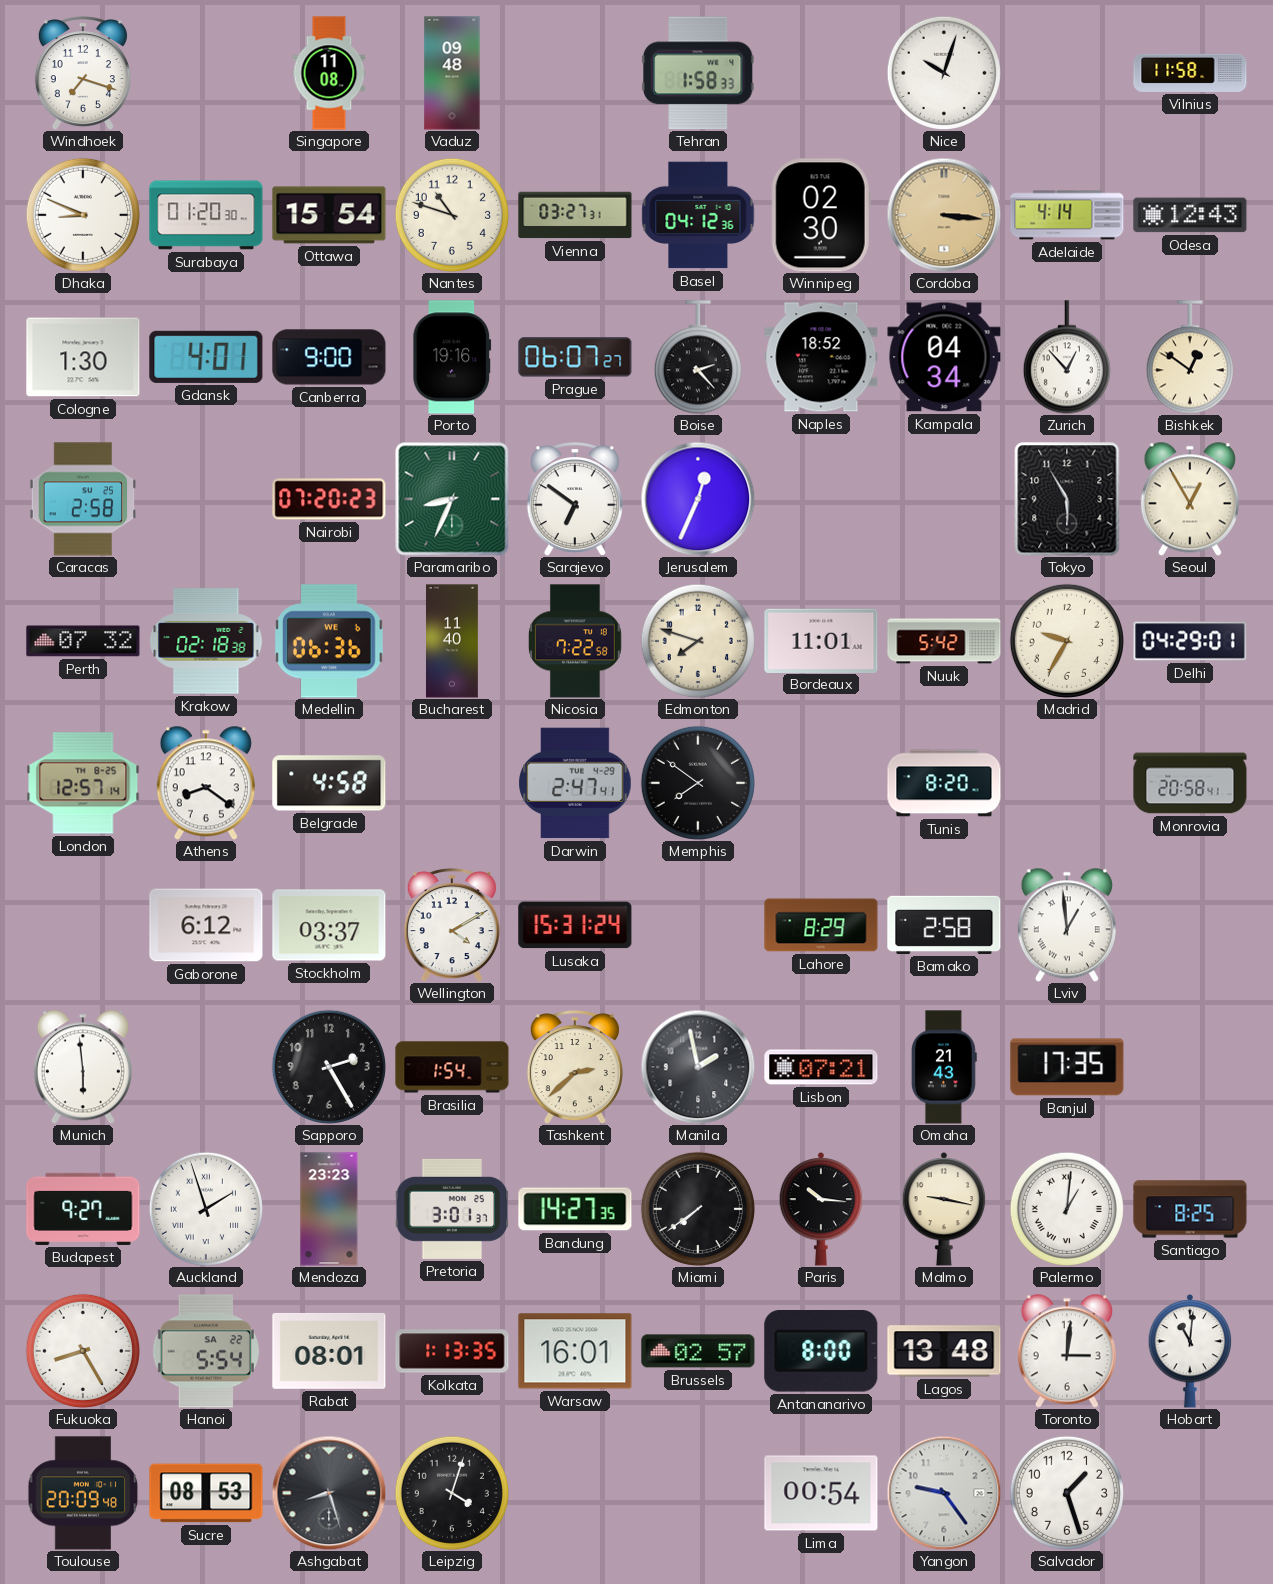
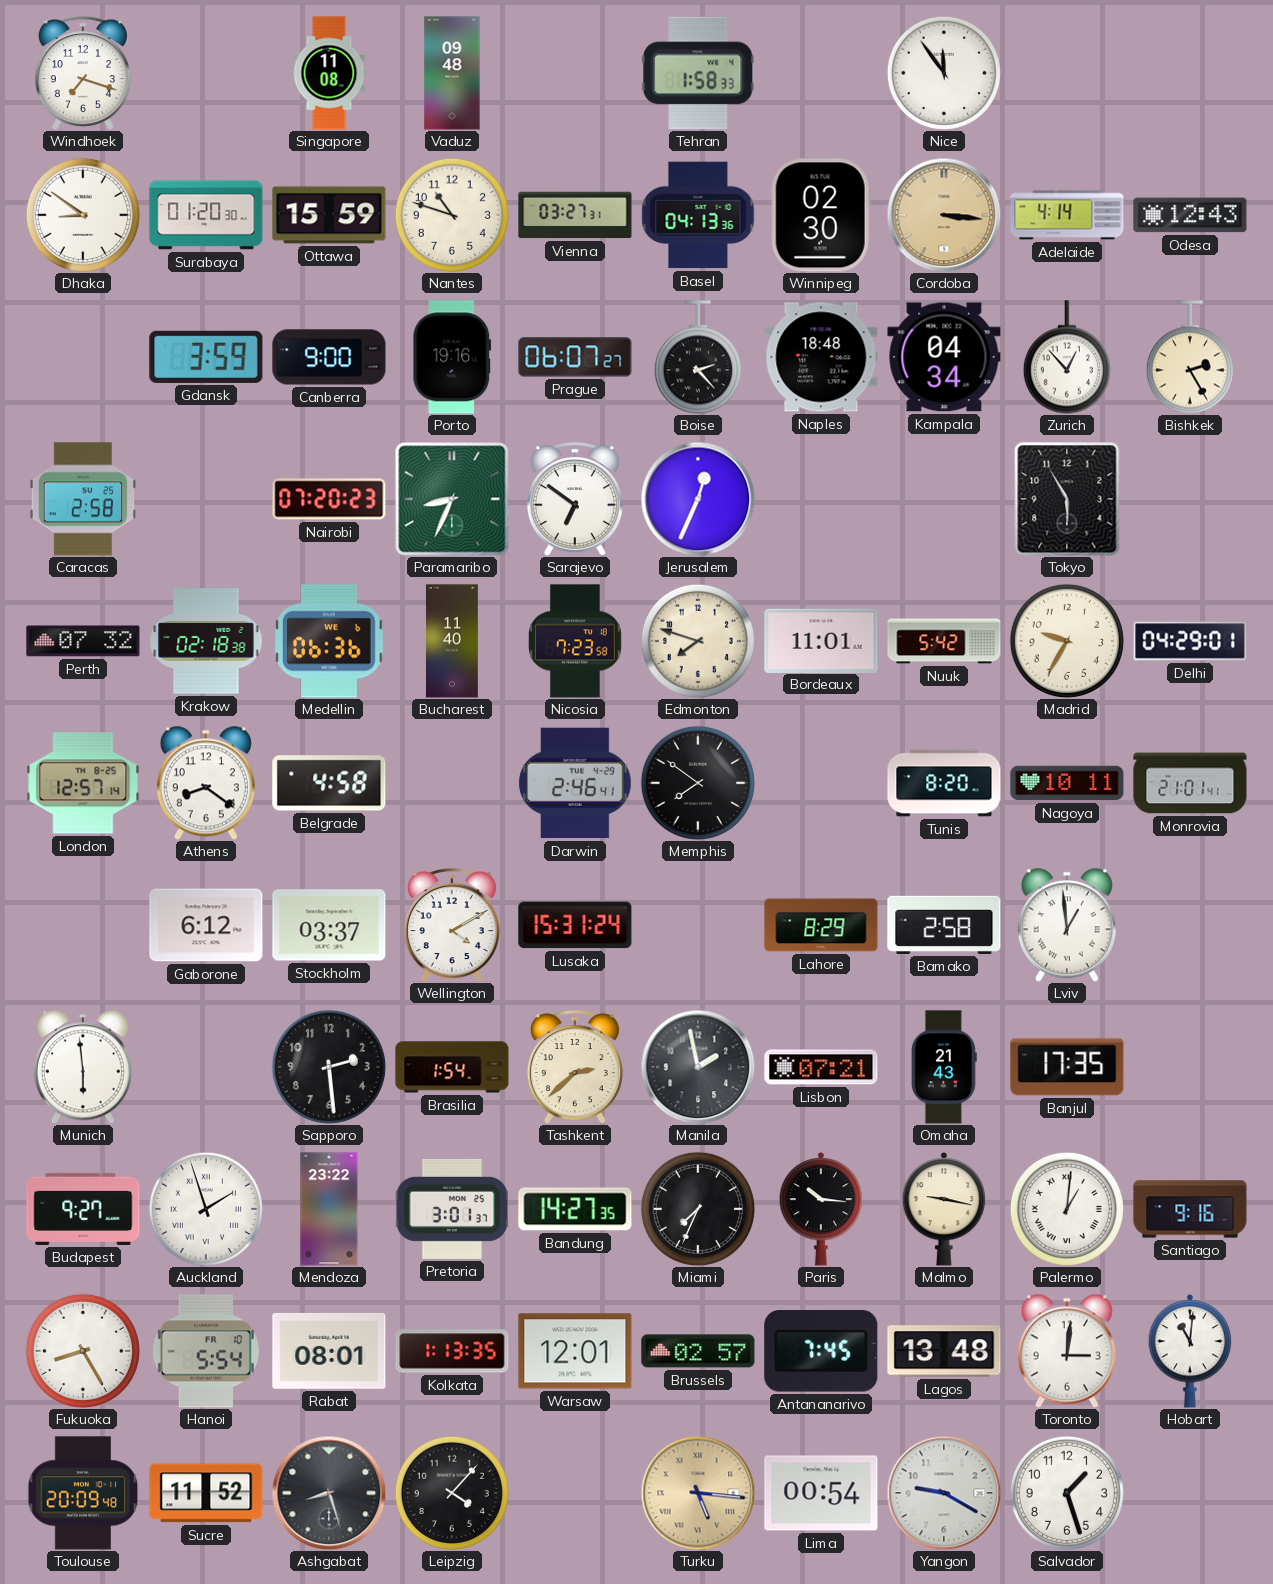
Nice: 10:03 -> 11:54 (944, 73)
Vilnius: 11:58 -> none (1190, 73)
Dhaka: 8:49 -> 8:51 (83, 215)
Ottawa: 15:54 -> 15:59 (329, 215)
Basel: 04:12 -> 04:13 (698, 215)
Cologne: 1:30 -> none (83, 357)
Gdansk: 4:01 -> 3:59 (206, 357)
Naples: 18:52 -> 18:48 (821, 357)
Bishkek: 12:51 -> 2:25 (1190, 357)
Seoul: 12:55 -> none (1190, 499)
Nicosia: 7:22 -> 7:23 (575, 641)
Darwin: 2:47 -> 2:46 (575, 783)
Nagoya: none -> 10:11 (1067, 783)
Monrovia: 20:58 -> 21:01 (1190, 783)
Sapporo: 2:25 -> 2:29 (329, 1067)
Mendoza: 23:23 -> 23:22 (329, 1209)
Miami: 7:39 -> 7:34 (698, 1209)
Santiago: 8:25 -> 9:16 (1190, 1209)
Hanoi date: SA 22 -> FR 10 (206, 1351)
Warsaw: 16:01 -> 12:01 (575, 1351)
Antananarivo: 8:00 -> 7:45 (821, 1351)
Sucre: 08:53 -> 11:52 (206, 1493)
Leipzig: 4:03 -> 4:07 (452, 1493)
Turku: none -> 5:16 (698, 1493)
Yangon: 9:24 -> 9:20 (944, 1493)
